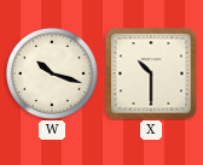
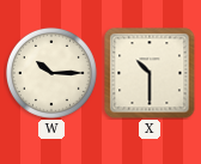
W: 10:18 -> 10:15 (51, 73)
